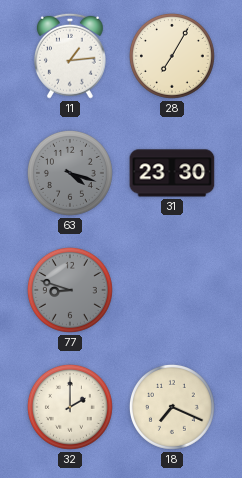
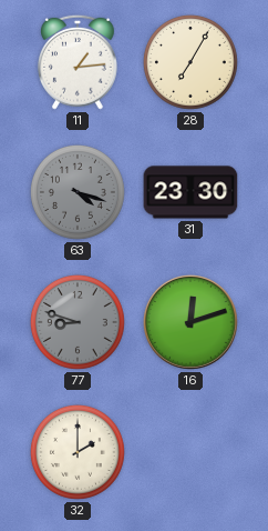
16: none -> 12:12 (192, 323)
18: 7:19 -> none (172, 407)
